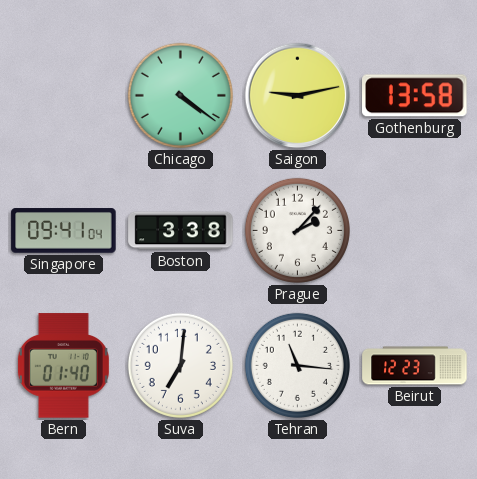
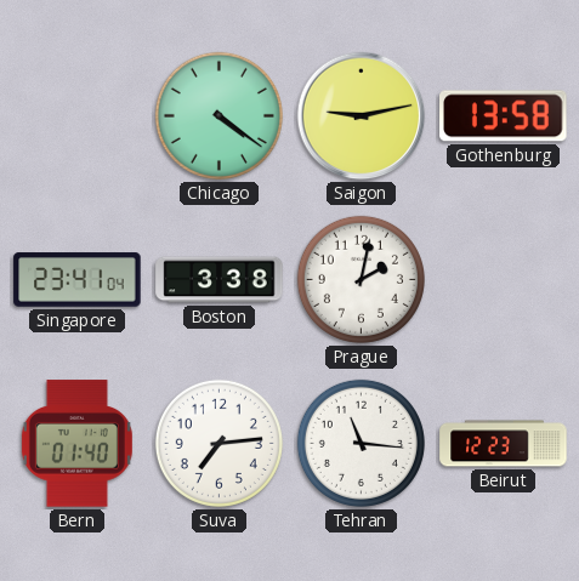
Singapore: 09:41 -> 23:41 (78, 280)
Prague: 2:07 -> 2:02 (361, 279)
Suva: 7:01 -> 7:14 (218, 443)
